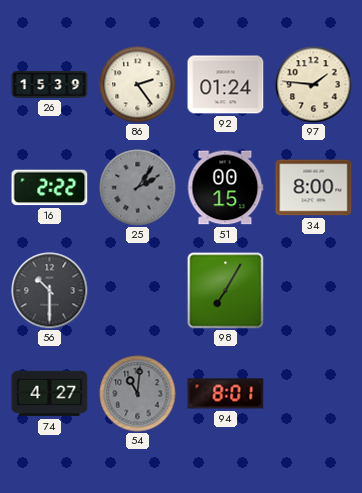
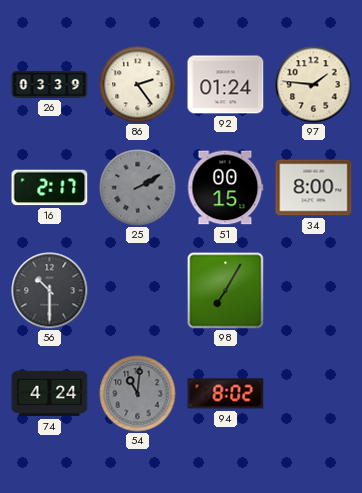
26: 15:39 -> 03:39 (50, 85)
16: 2:22 -> 2:17 (50, 188)
25: 2:06 -> 2:10 (138, 188)
74: 4:27 -> 4:24 (50, 394)
94: 8:01 -> 8:02 (226, 394)
